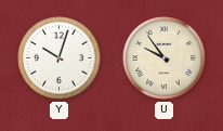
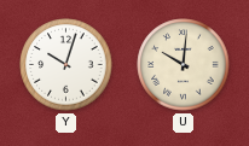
U: 9:54 -> 10:01 (184, 65)
